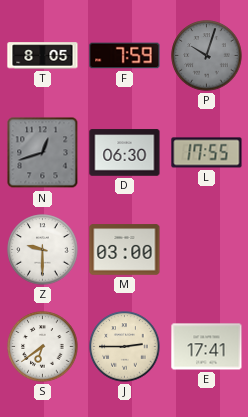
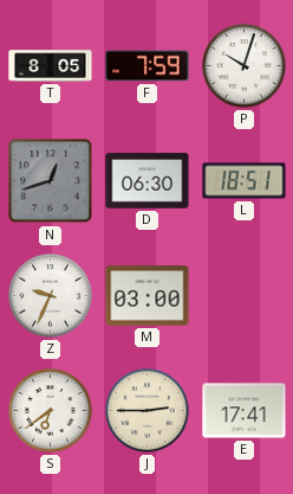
P dial: grey -> white (245, 66)
L: 17:55 -> 18:51 (245, 181)
Z: 9:30 -> 9:34 (51, 296)
